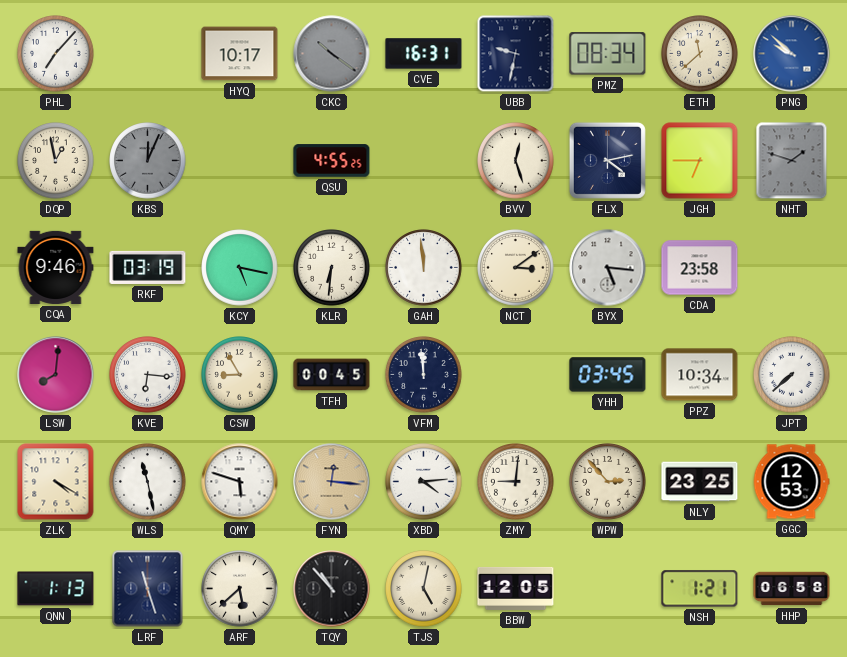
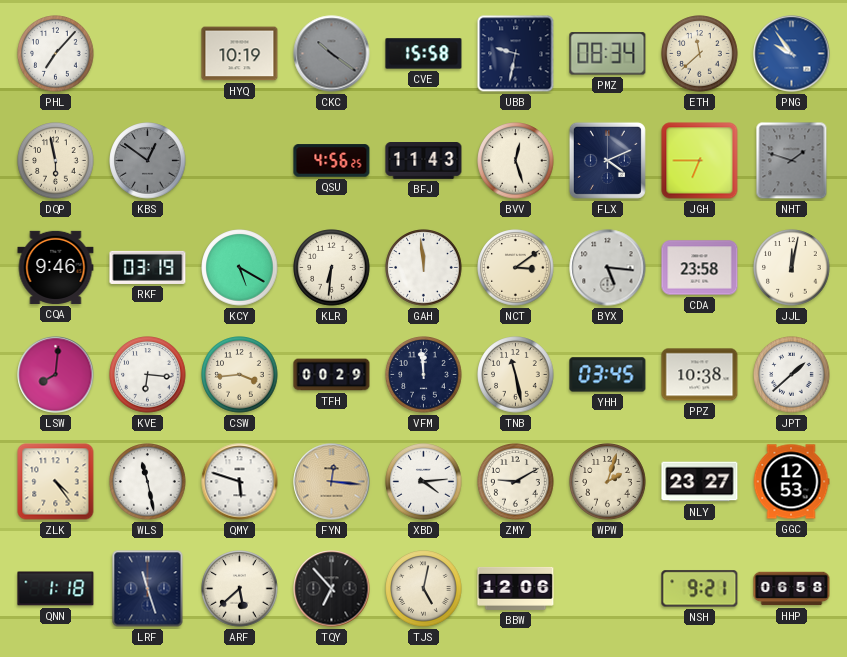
HYQ: 10:17 -> 10:19 (240, 54)
CVE: 16:31 -> 15:58 (424, 54)
PNG: 9:52 -> 9:54 (792, 54)
DQP: 12:58 -> 5:58 (56, 161)
KBS: 12:04 -> 12:51 (148, 161)
QSU: 4:55 -> 4:56 (332, 161)
BFJ: none -> 11:43 (424, 161)
FLX: 4:13 -> 4:11 (607, 160)
KCY: 5:17 -> 5:20 (240, 268)
JJL: none -> 12:02 (792, 268)
CSW: 8:55 -> 3:44 (240, 375)
TFH: 00:45 -> 00:29 (332, 375)
TNB: none -> 11:28 (516, 375)
PPZ: 10:34 -> 10:38 (700, 375)
JPT: 7:38 -> 1:38 (792, 375)
ZLK: 4:20 -> 4:24 (56, 482)
ZMY: 9:01 -> 9:10 (516, 482)
WPW: 2:53 -> 2:03 (608, 482)
NLY: 23:25 -> 23:27 (700, 482)
QNN: 1:13 -> 1:18 (56, 589)
TQY: 10:53 -> 6:53 (332, 589)
BBW: 12:05 -> 12:06 (516, 588)
NSH: 1:21 -> 9:21 (700, 589)
